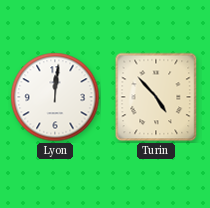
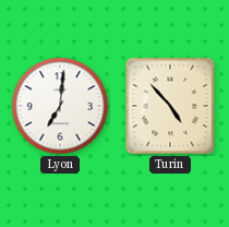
Lyon: 12:01 -> 7:01 (60, 106)
